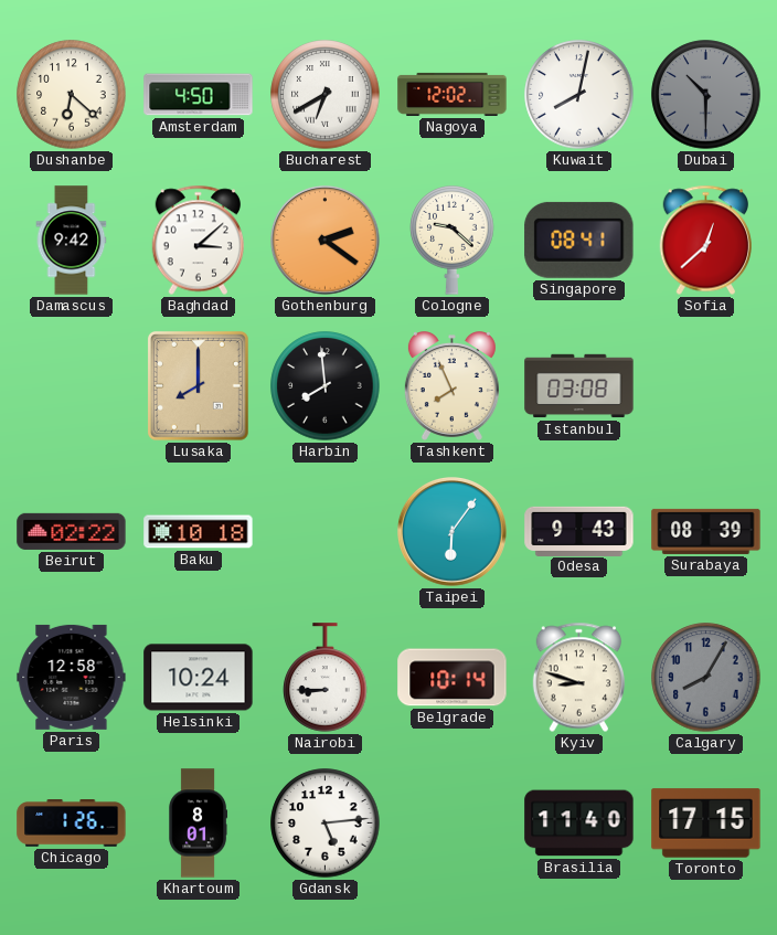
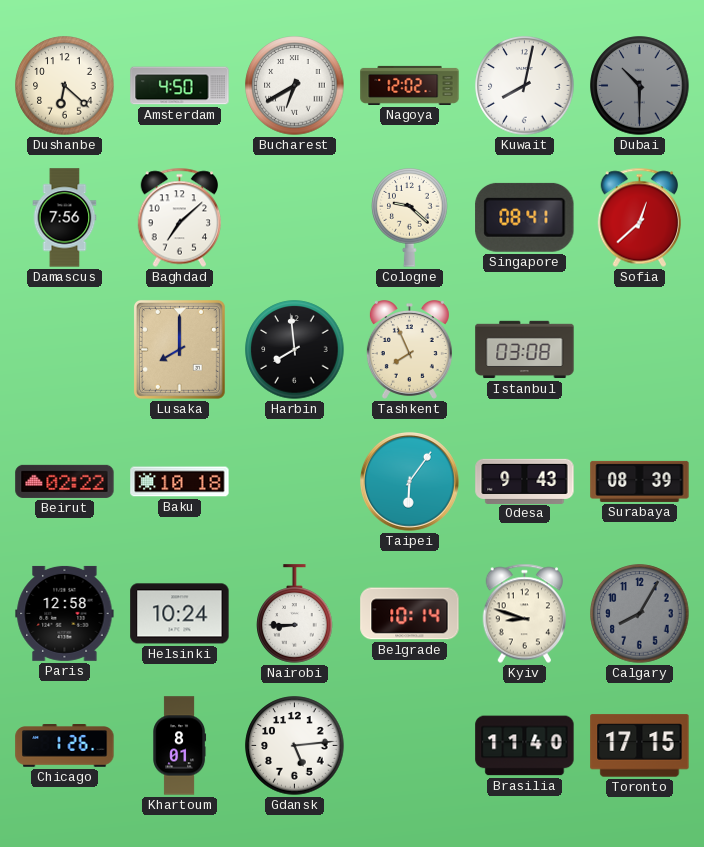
Damascus: 9:42 -> 7:56 (65, 218)
Baghdad: 3:08 -> 7:08 (179, 218)
Gothenburg: 2:21 -> none (326, 241)
